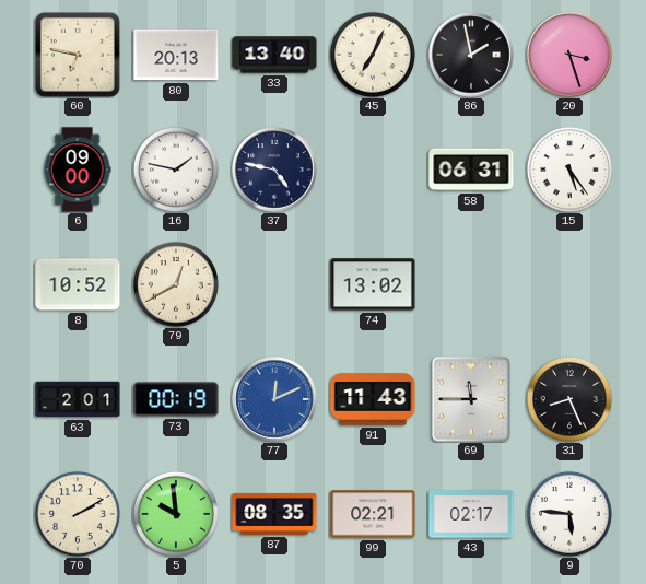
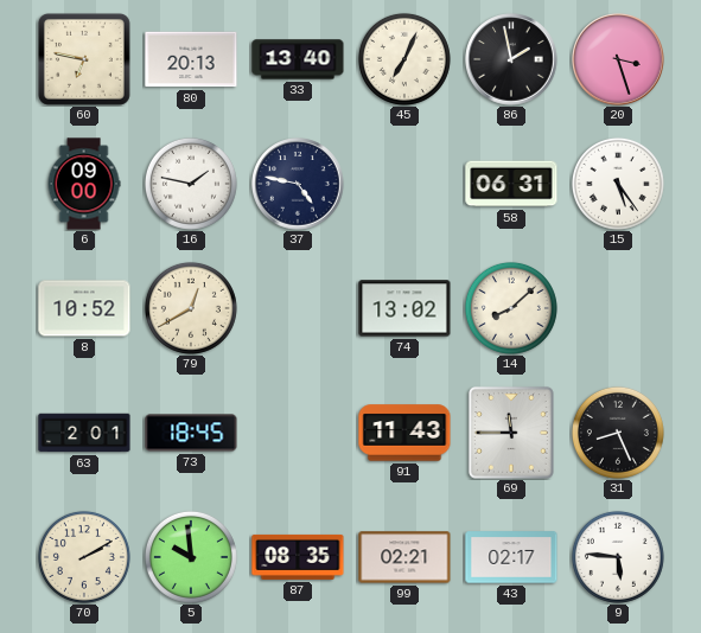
14: none -> 8:08 (511, 308)
73: 00:19 -> 18:45 (191, 433)
77: 12:11 -> none (274, 399)
